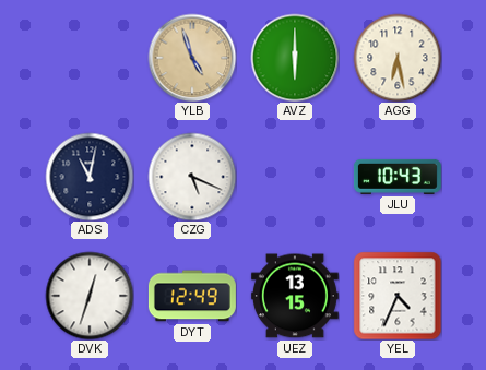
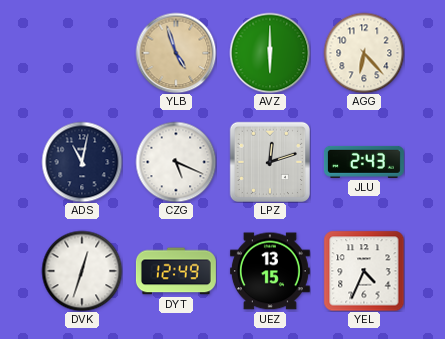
AGG: 6:28 -> 6:23 (364, 53)
LPZ: none -> 12:12 (269, 161)
JLU: 10:43 -> 2:43 (364, 162)
